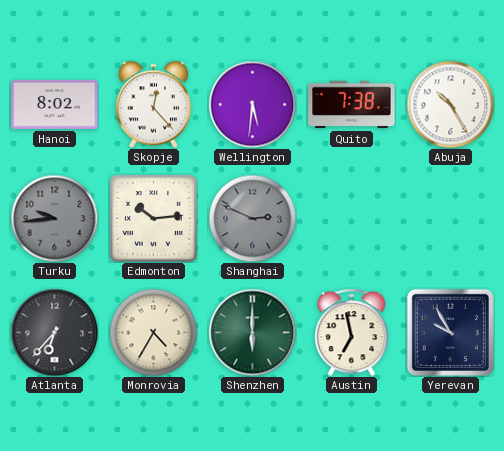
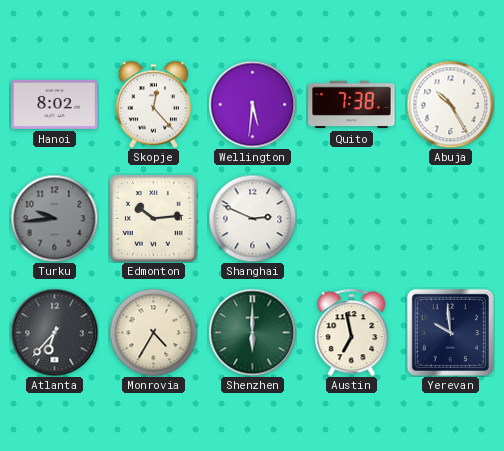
Shanghai dial: grey -> white (252, 218)
Yerevan: 9:55 -> 9:59 (450, 332)
